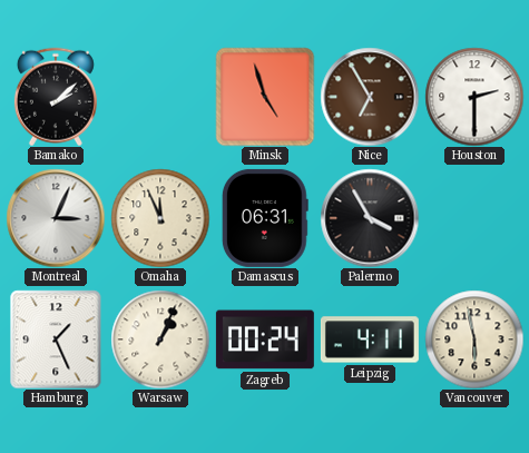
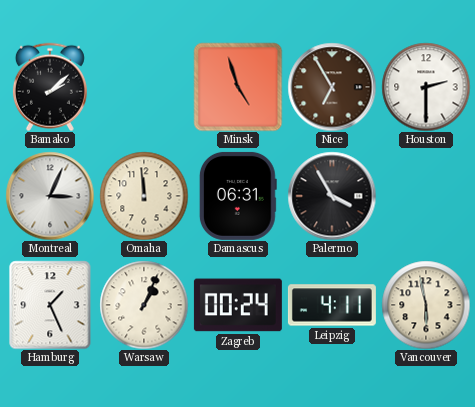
Omaha: 11:56 -> 11:59 (144, 196)
